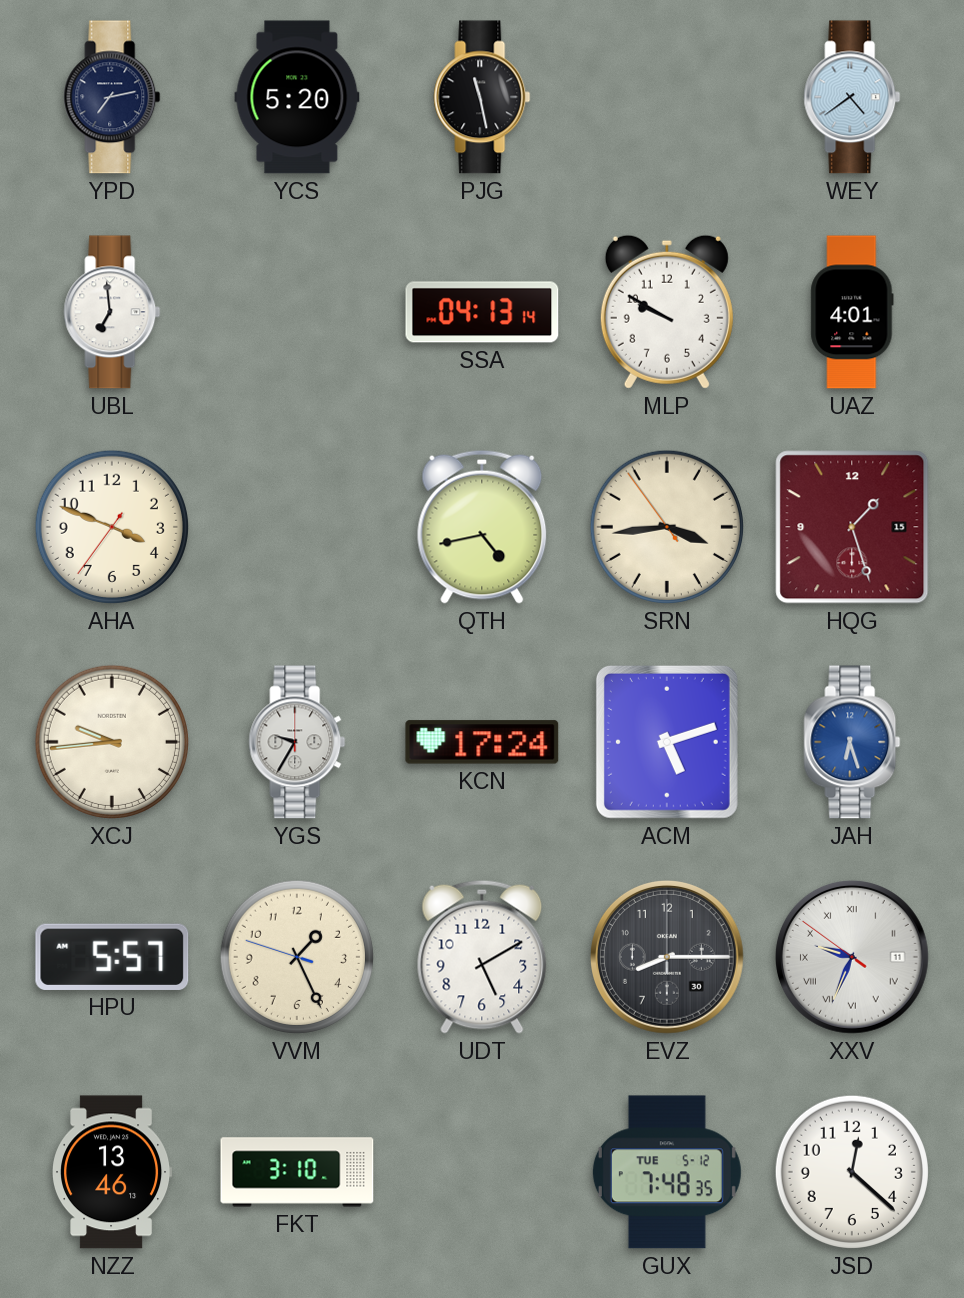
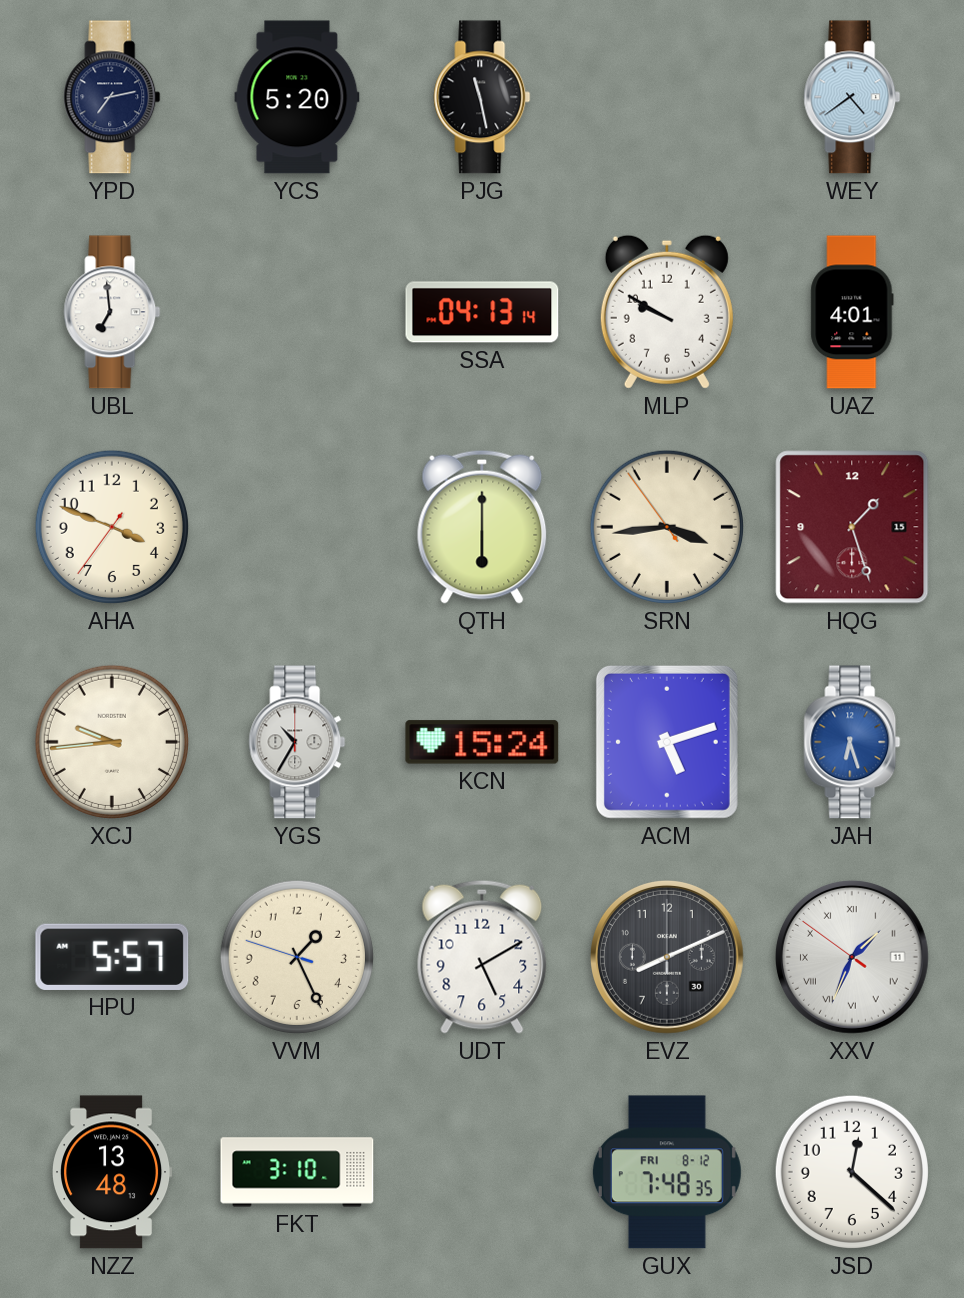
QTH: 4:43 -> 6:00 (482, 527)
YGS: 9:35 -> 10:35 (297, 742)
KCN: 17:24 -> 15:24 (482, 742)
EVZ: 8:15 -> 8:11 (667, 957)
XXV: 9:33 -> 1:33 (852, 957)
NZZ: 13:46 -> 13:48 (113, 1172)
GUX date: TUE 5-12 -> FRI 8-12 (667, 1172)
